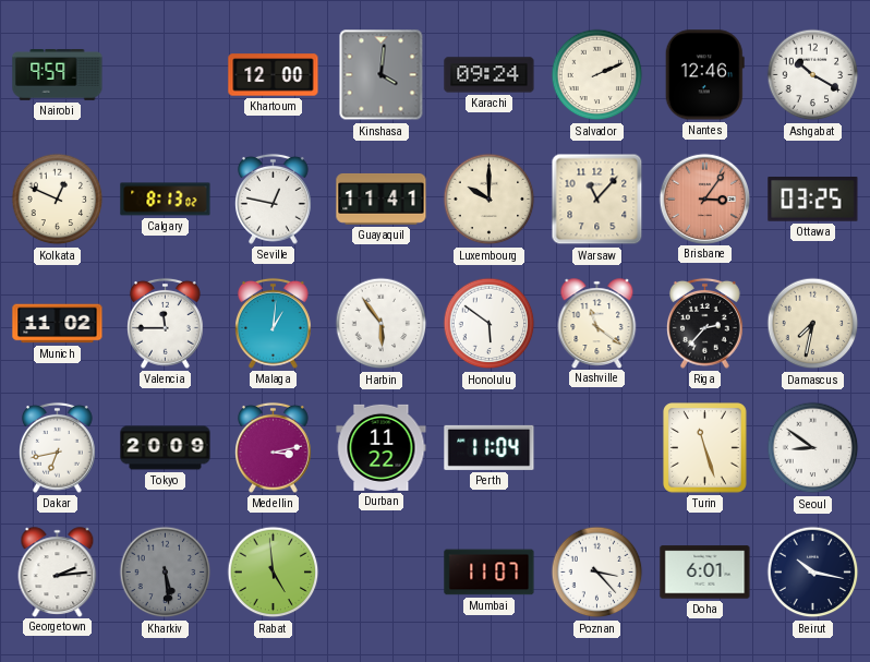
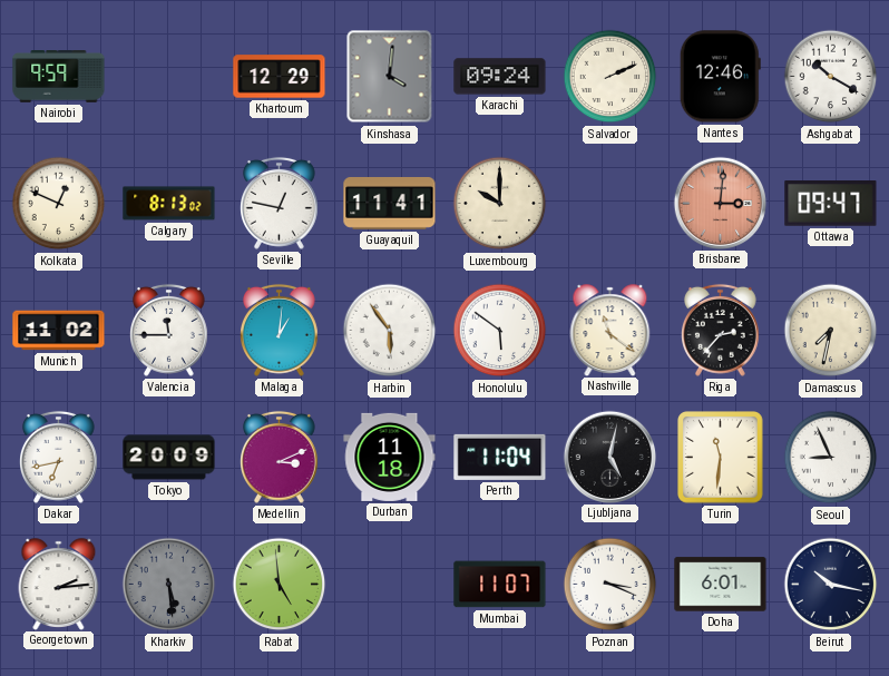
Khartoum: 12:00 -> 12:29 (280, 77)
Warsaw: 11:07 -> none (597, 200)
Brisbane: 3:06 -> 3:01 (720, 203)
Ottawa: 03:25 -> 09:47 (831, 204)
Medellin: 3:13 -> 3:11 (280, 457)
Durban: 11:22 -> 11:18 (390, 457)
Ljubljana: none -> 5:02 (609, 457)
Turin: 11:27 -> 11:31 (721, 458)
Seoul: 8:51 -> 8:56 (831, 458)
Poznan: 3:23 -> 3:19 (610, 585)
